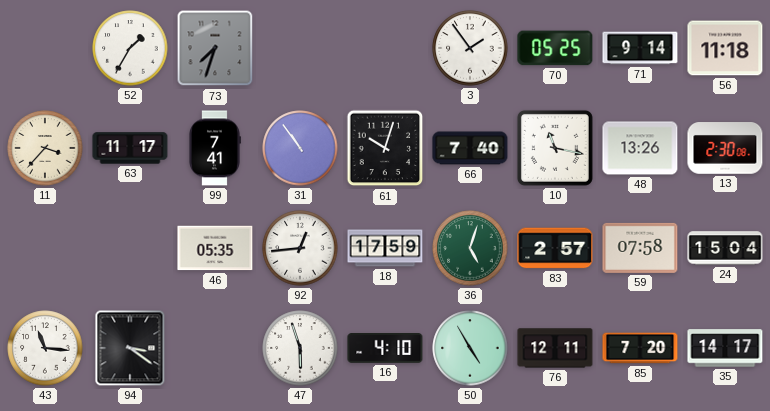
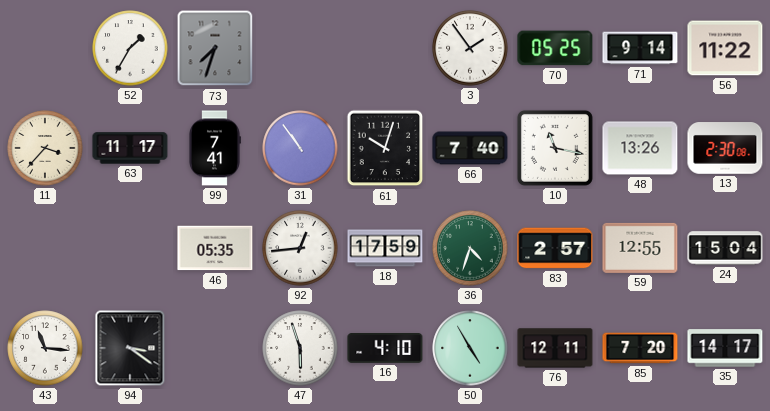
56: 11:18 -> 11:22 (725, 48)
36: 5:03 -> 4:33 (470, 248)
59: 07:58 -> 12:55 (640, 248)
